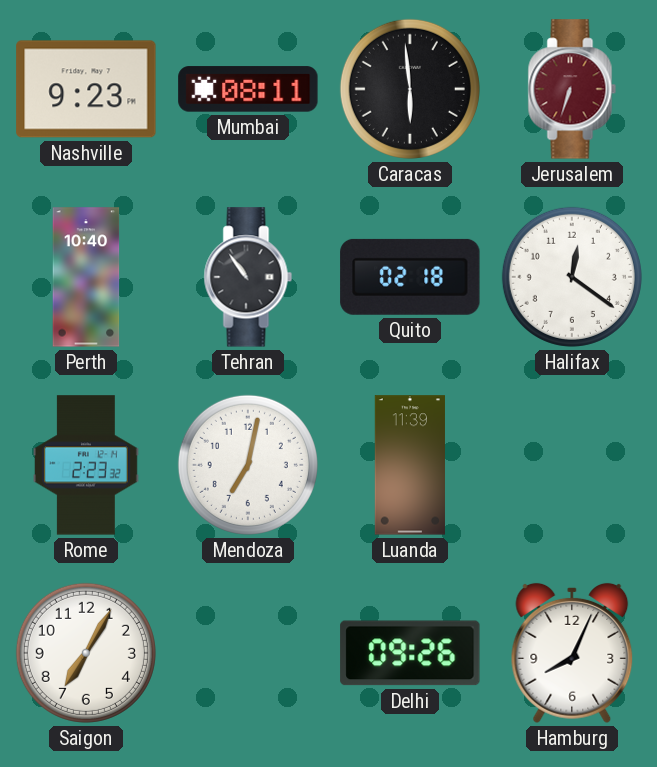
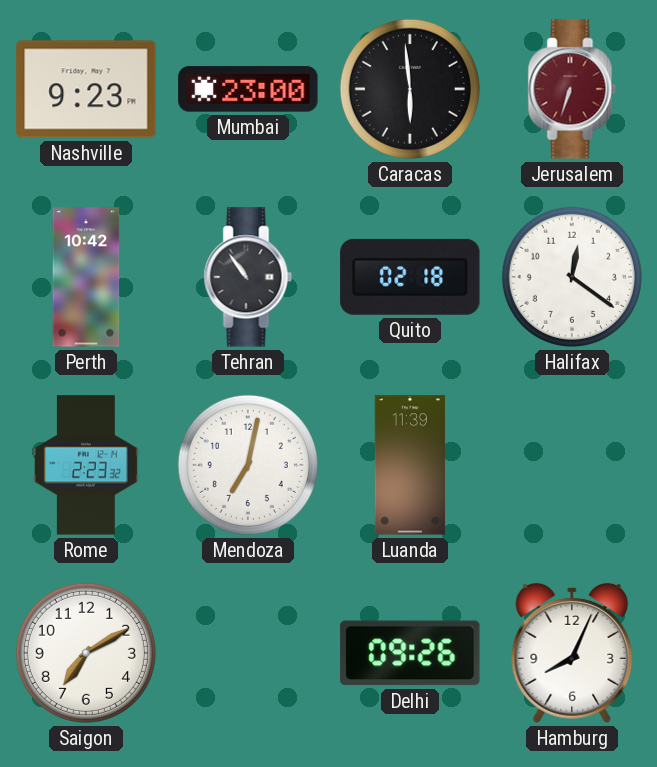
Mumbai: 08:11 -> 23:00 (248, 89)
Perth: 10:40 -> 10:42 (86, 277)
Saigon: 7:05 -> 7:10 (86, 653)
